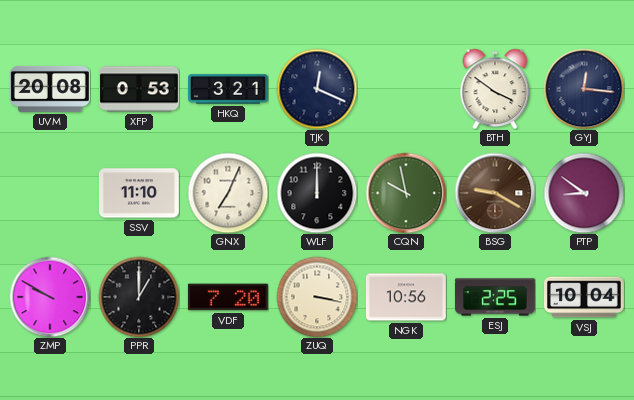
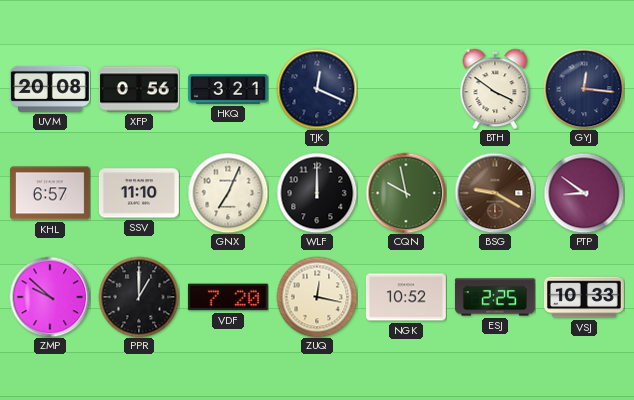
XFP: 0:53 -> 0:56 (139, 89)
KHL: none -> 6:57 (50, 193)
ZMP: 9:50 -> 9:52 (50, 297)
ZUQ: 3:17 -> 12:17 (317, 297)
NGK: 10:56 -> 10:52 (406, 297)
VSJ: 10:04 -> 10:33 (585, 297)
